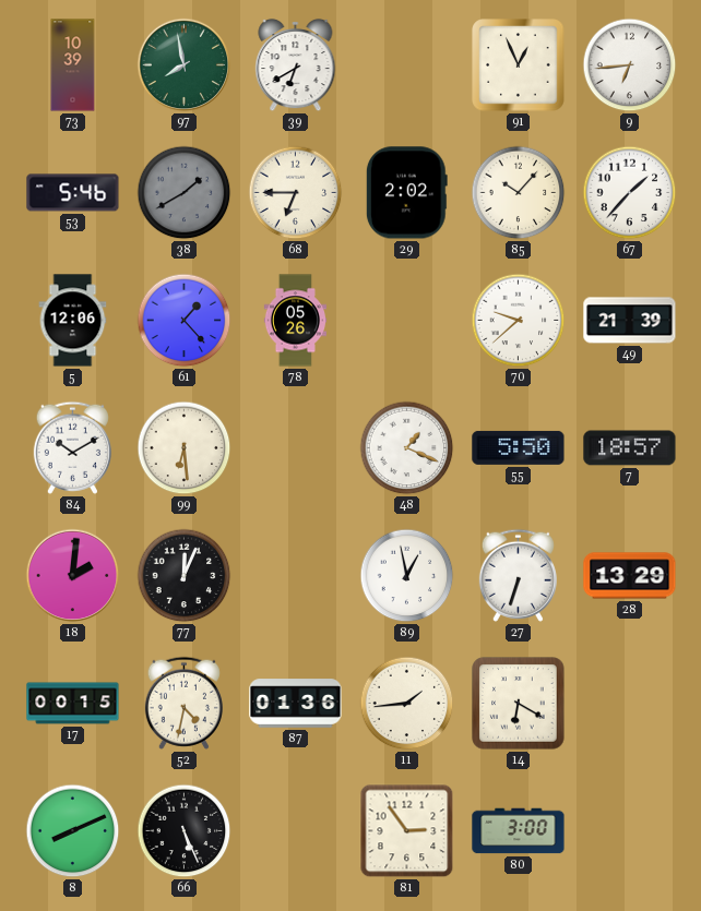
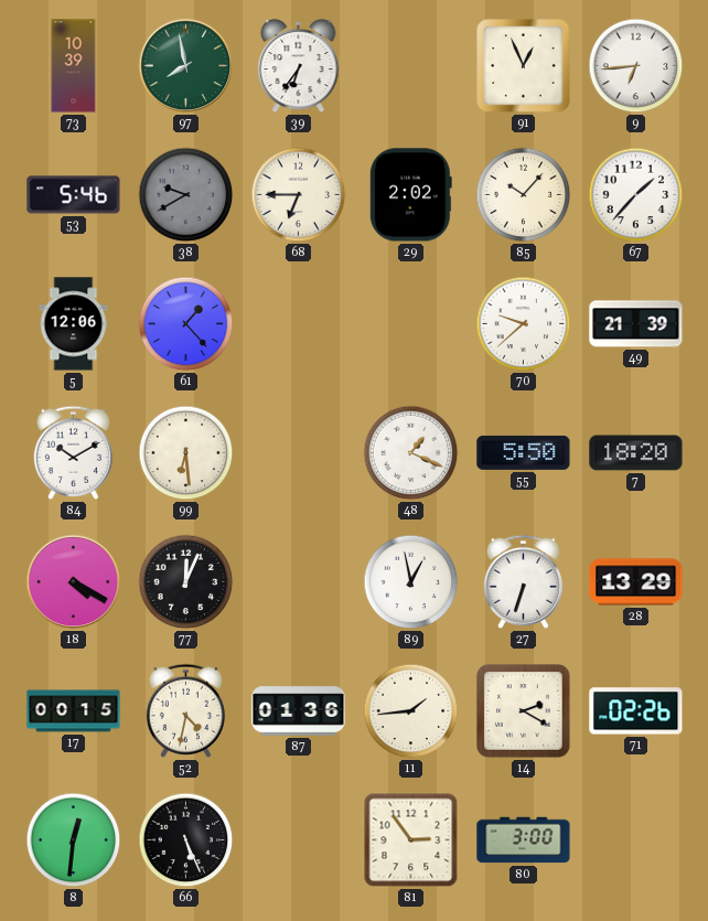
39: 6:40 -> 6:36 (299, 66)
38: 1:40 -> 9:40 (186, 195)
78: 05:26 -> none (295, 321)
7: 18:57 -> 18:20 (636, 453)
18: 2:01 -> 4:20 (74, 582)
14: 6:20 -> 2:20 (524, 711)
71: none -> 02:26 (636, 711)
8: 8:11 -> 12:31 (74, 840)
